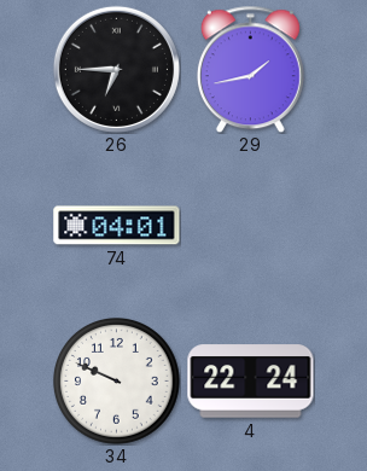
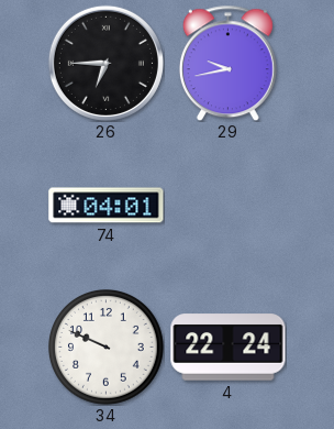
29: 1:43 -> 9:43 (227, 63)
